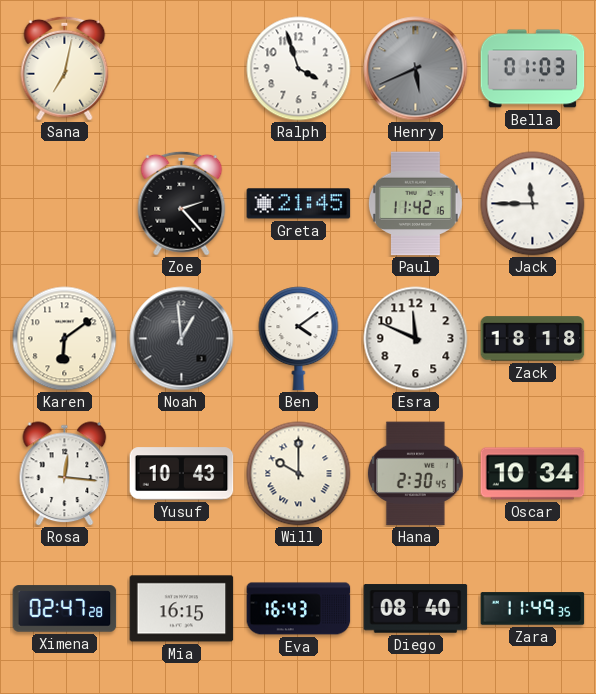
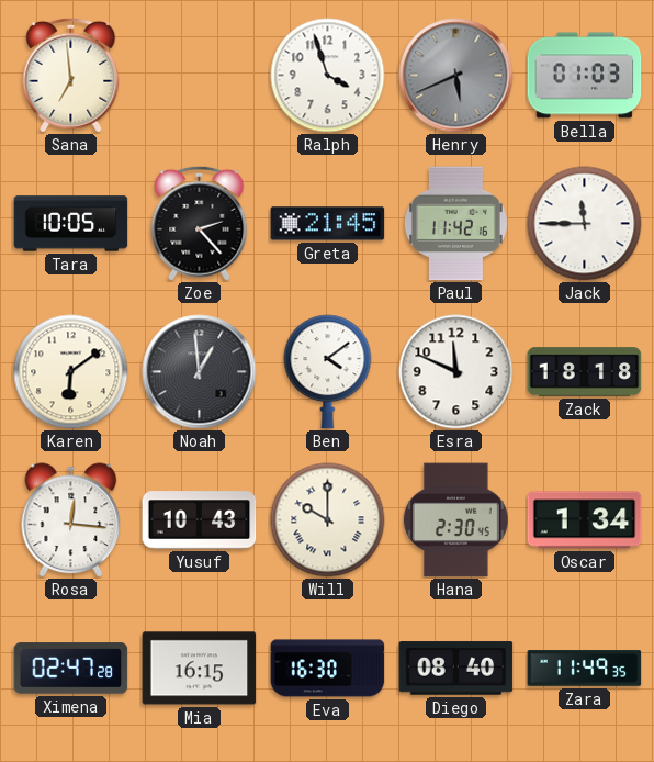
Sana: 7:02 -> 6:59 (71, 75)
Tara: none -> 10:05 (71, 224)
Oscar: 10:34 -> 1:34 (585, 520)
Eva: 16:43 -> 16:30 (328, 669)
